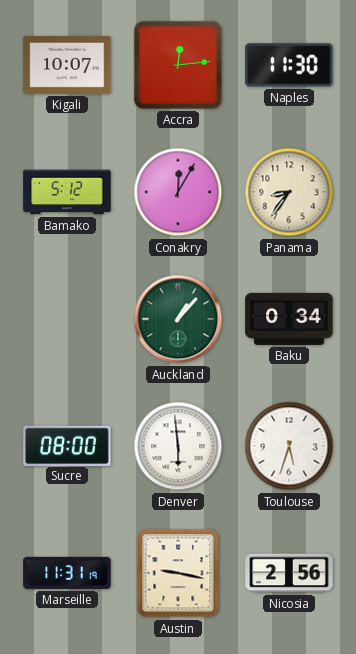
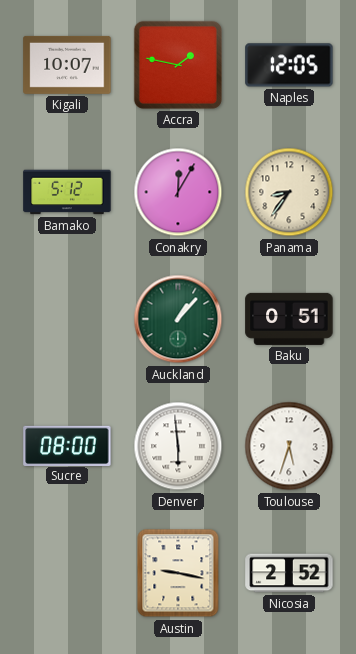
Accra: 12:14 -> 1:47 (178, 65)
Naples: 11:30 -> 12:05 (289, 65)
Baku: 0:34 -> 0:51 (289, 319)
Marseille: 11:31 -> none (67, 573)
Nicosia: 2:56 -> 2:52 (289, 573)
